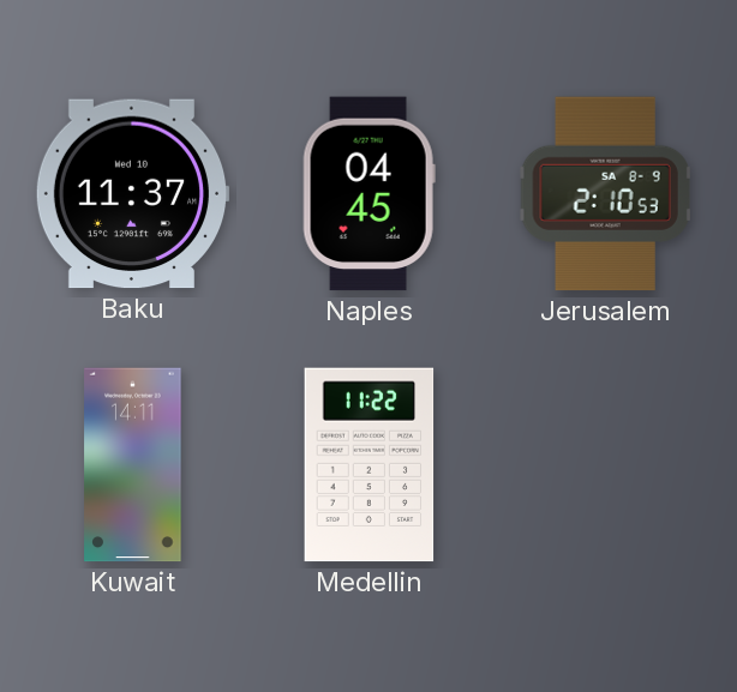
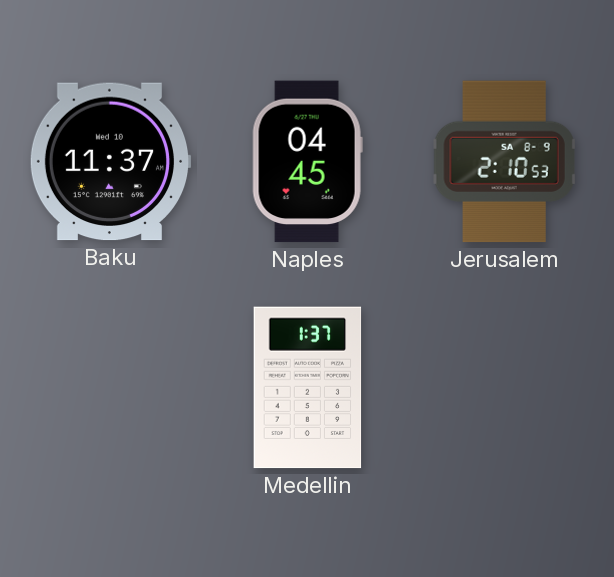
Kuwait: 14:11 -> none (133, 465)
Medellin: 11:22 -> 1:37 (308, 388)
